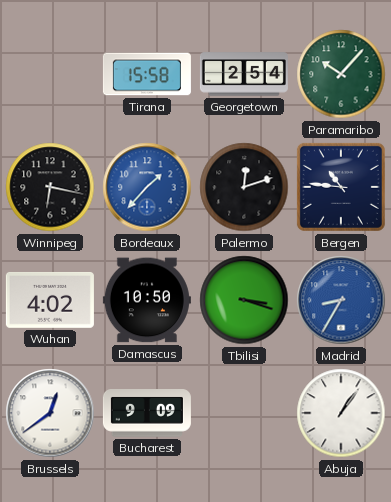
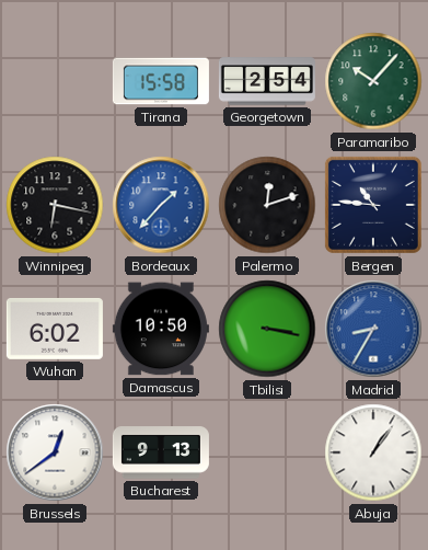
Wuhan: 4:02 -> 6:02 (55, 329)
Tbilisi: 3:18 -> 3:17 (267, 329)
Bucharest: 9:09 -> 9:13 (161, 454)
